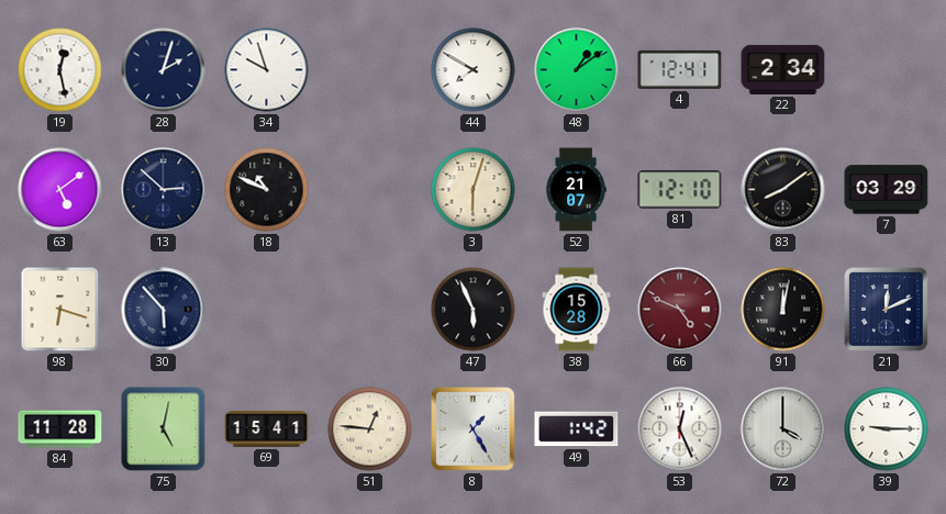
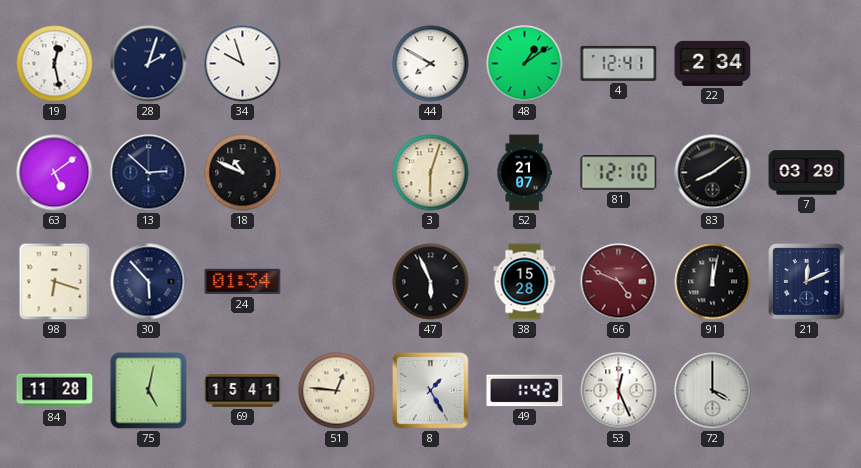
24: none -> 01:34 (243, 282)
39: 9:15 -> none (887, 429)
